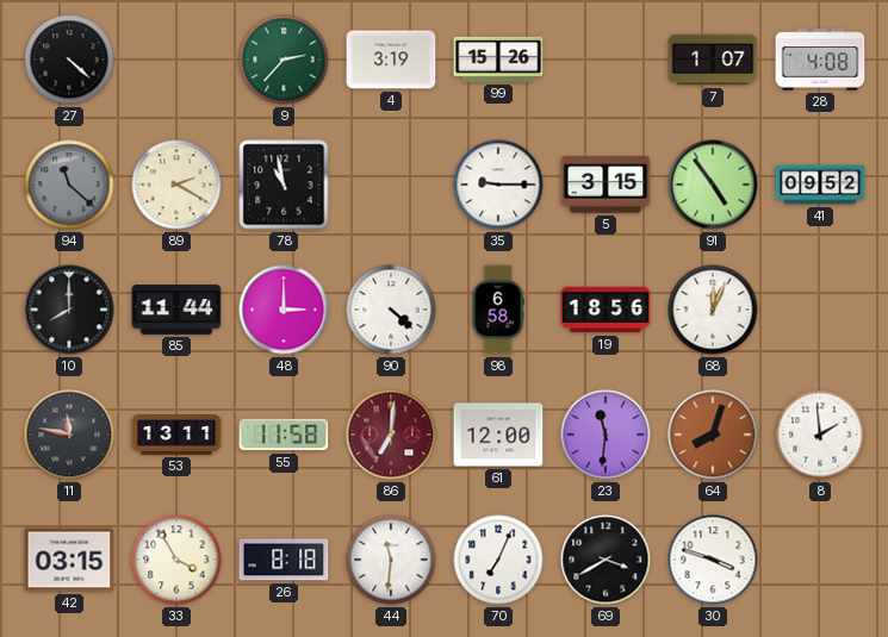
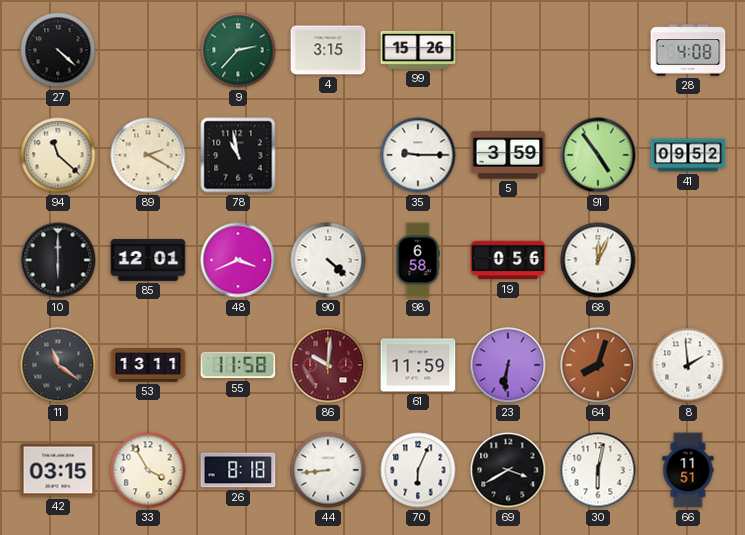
4: 3:19 -> 3:15 (328, 50)
7: 1:07 -> none (713, 60)
94 dial: grey -> cream (58, 155)
5: 3:15 -> 3:59 (508, 155)
10: 8:00 -> 6:00 (58, 260)
85: 11:44 -> 12:01 (148, 261)
48: 3:00 -> 3:41 (238, 260)
19: 18:56 -> 0:56 (508, 260)
11: 11:47 -> 11:21 (58, 365)
86: 7:01 -> 10:01 (328, 365)
61: 12:00 -> 11:59 (418, 365)
23: 11:31 -> 6:31 (508, 365)
44: 11:31 -> 8:44 (328, 470)
70: 7:04 -> 6:04 (418, 470)
30: 3:48 -> 6:02 (598, 470)
66: none -> 11:51 (688, 470)
